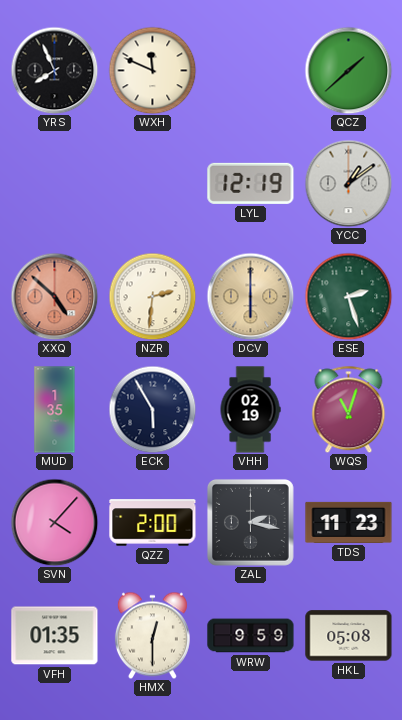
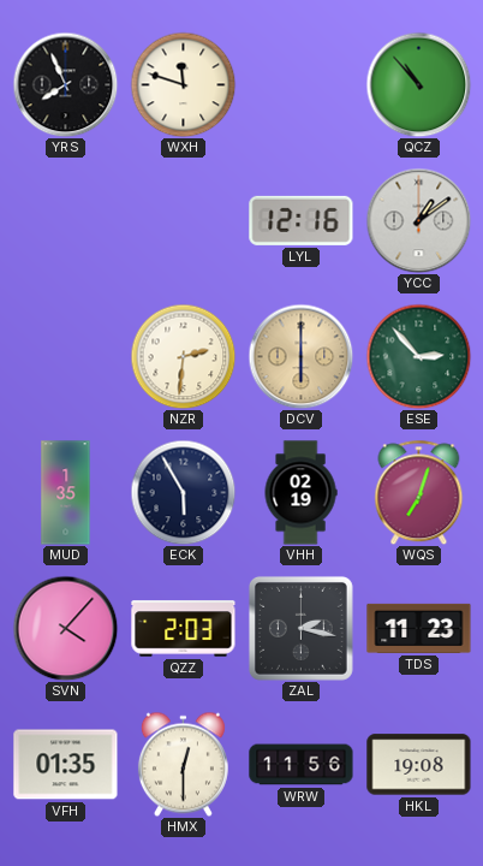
WXH: 11:49 -> 11:48 (183, 84)
QCZ: 1:38 -> 10:53 (418, 84)
LYL: 12:19 -> 12:16 (302, 220)
XXQ: 4:52 -> none (54, 296)
ESE: 2:27 -> 2:53 (418, 356)
WQS: 11:03 -> 7:03 (419, 492)
QZZ: 2:00 -> 2:03 (184, 629)
WRW: 9:59 -> 11:56 (302, 765)
HKL: 05:08 -> 19:08 (419, 765)
